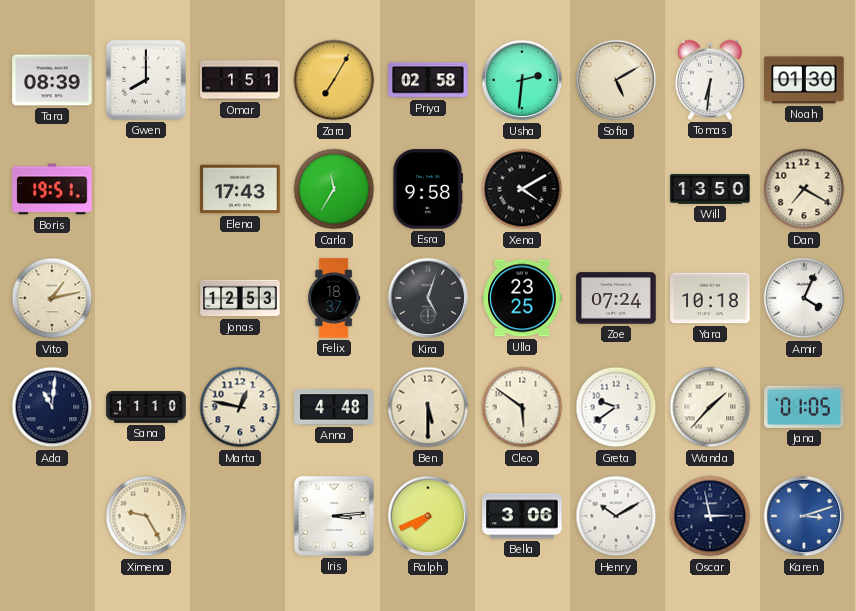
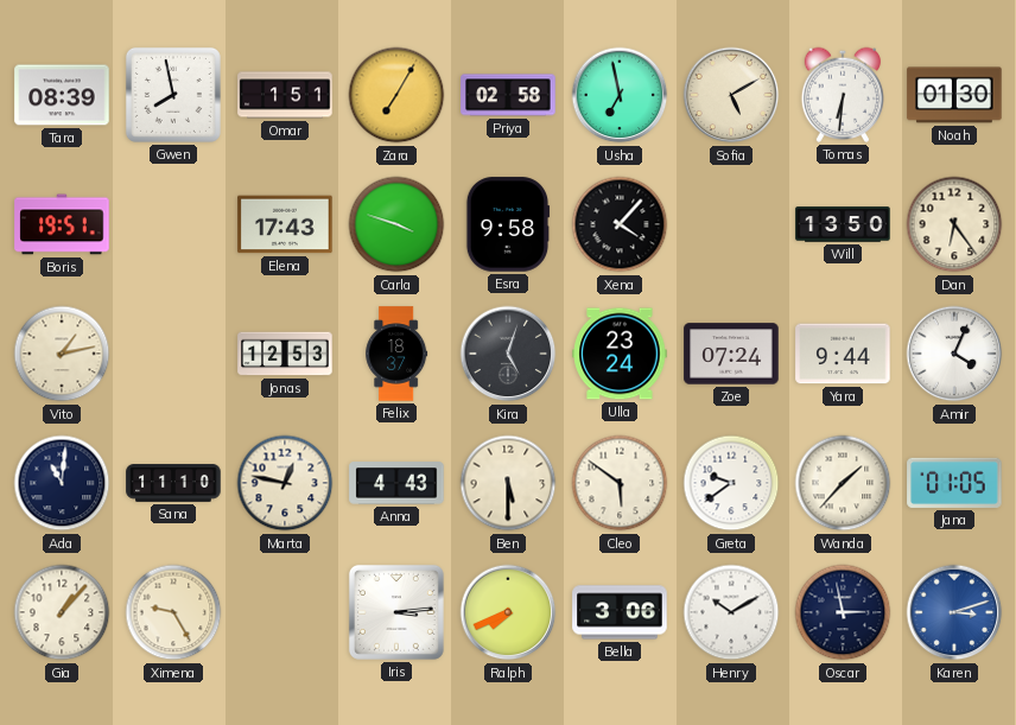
Gwen: 8:00 -> 7:58 (173, 95)
Usha: 2:31 -> 6:58 (620, 95)
Carla: 11:35 -> 3:48 (396, 224)
Xena: 4:10 -> 4:07 (620, 224)
Dan: 7:20 -> 6:24 (954, 224)
Ulla: 23:25 -> 23:24 (620, 354)
Yara: 10:18 -> 9:44 (843, 354)
Anna: 4:48 -> 4:43 (396, 483)
Gia: none -> 1:07 (62, 612)
